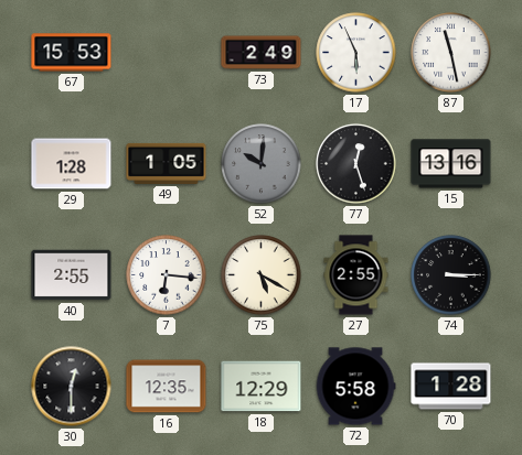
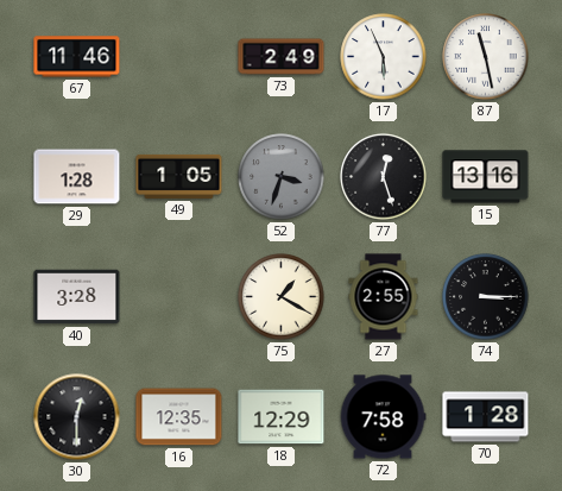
67: 15:53 -> 11:46 (77, 57)
52: 10:01 -> 3:33 (282, 177)
40: 2:55 -> 3:28 (77, 297)
7: 6:16 -> none (167, 275)
75: 5:20 -> 1:20 (282, 297)
72: 5:58 -> 7:58 (383, 417)
